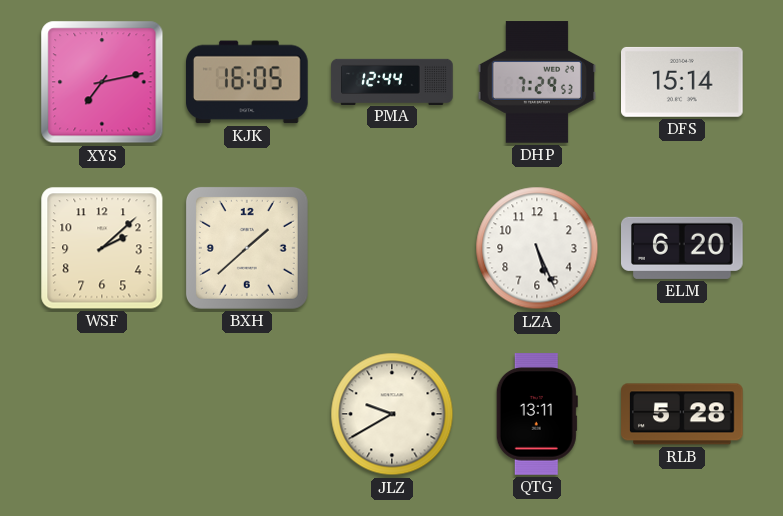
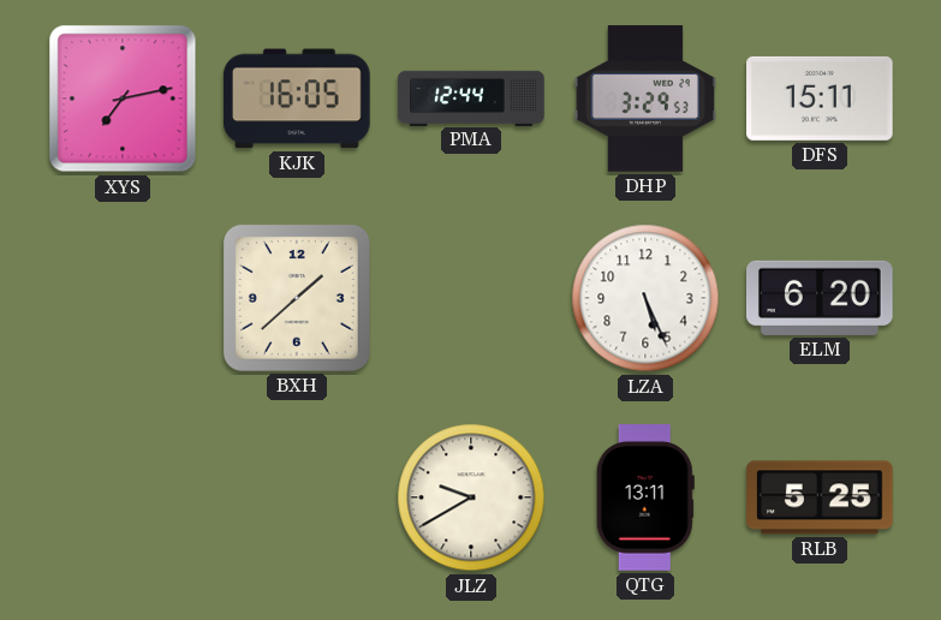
DHP: 7:29 -> 3:29 (645, 99)
DFS: 15:14 -> 15:11 (821, 99)
WSF: 2:08 -> none (102, 248)
RLB: 5:28 -> 5:25 (820, 497)
